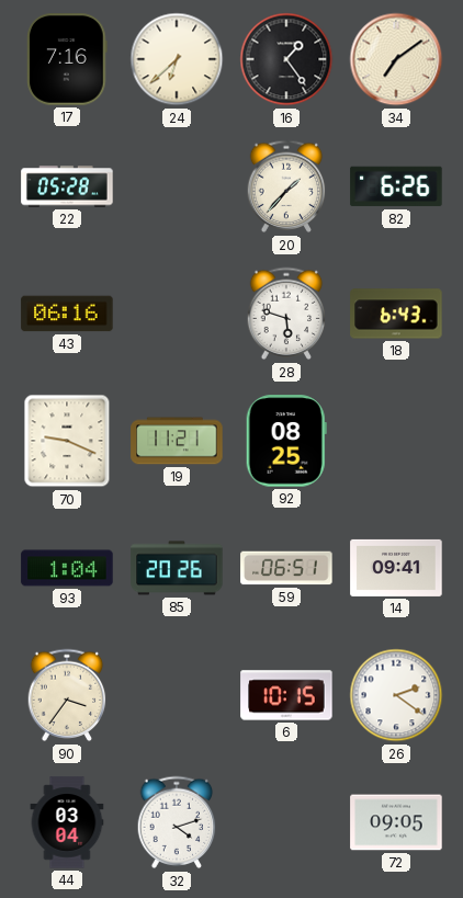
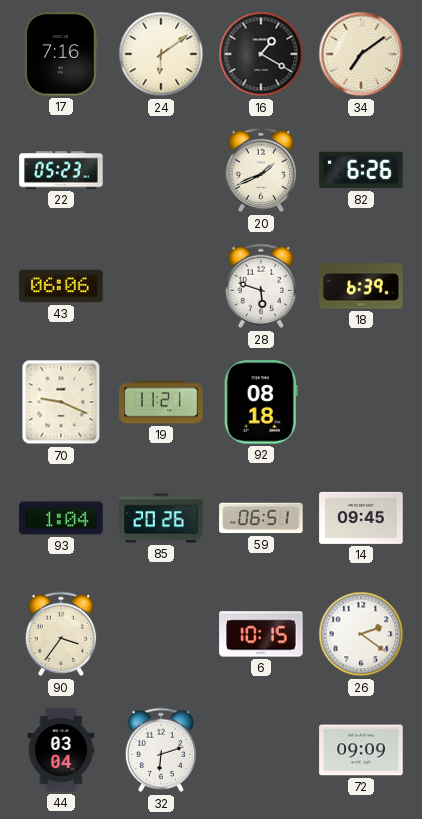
24: 6:38 -> 6:09 (161, 54)
16: 1:24 -> 1:20 (261, 54)
22: 05:28 -> 05:23 (61, 170)
20: 1:37 -> 1:41 (261, 170)
43: 06:16 -> 06:06 (61, 286)
18: 6:43 -> 6:39 (361, 286)
92: 08:25 -> 08:18 (261, 402)
14: 09:41 -> 09:45 (361, 518)
32: 4:12 -> 6:12 (161, 750)
72: 09:05 -> 09:09 (361, 750)
